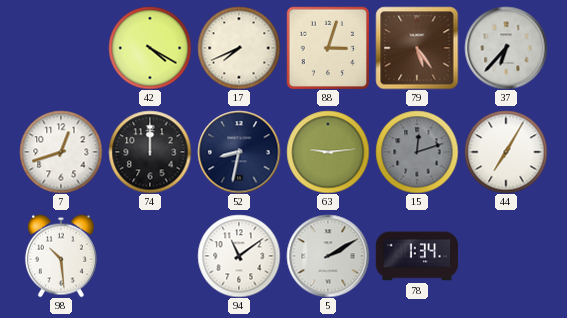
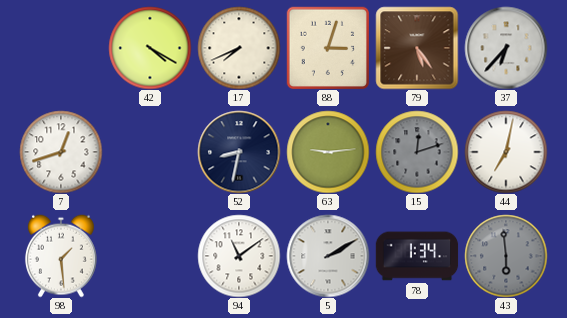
74: 12:00 -> none (150, 152)
44: 7:05 -> 7:02 (506, 152)
98: 10:29 -> 1:29 (61, 256)
43: none -> 5:59 (506, 256)
